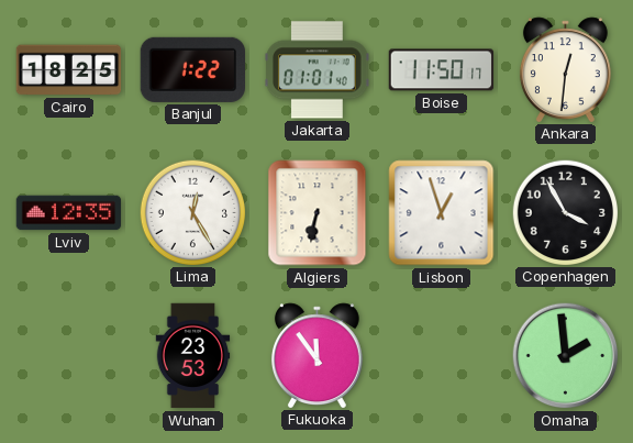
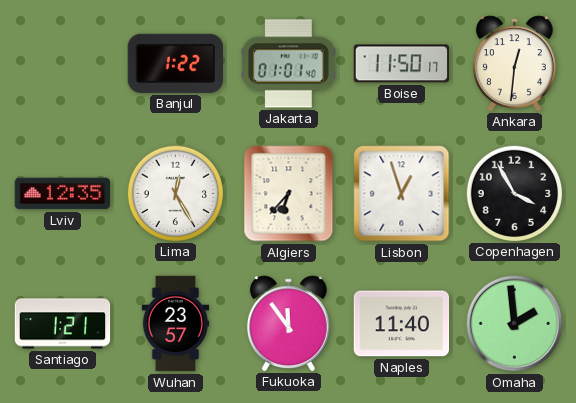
Cairo: 18:25 -> none (69, 70)
Algiers: 6:32 -> 6:37 (289, 194)
Santiago: none -> 1:21 (63, 324)
Wuhan: 23:53 -> 23:57 (176, 324)
Naples: none -> 11:40 (402, 324)
